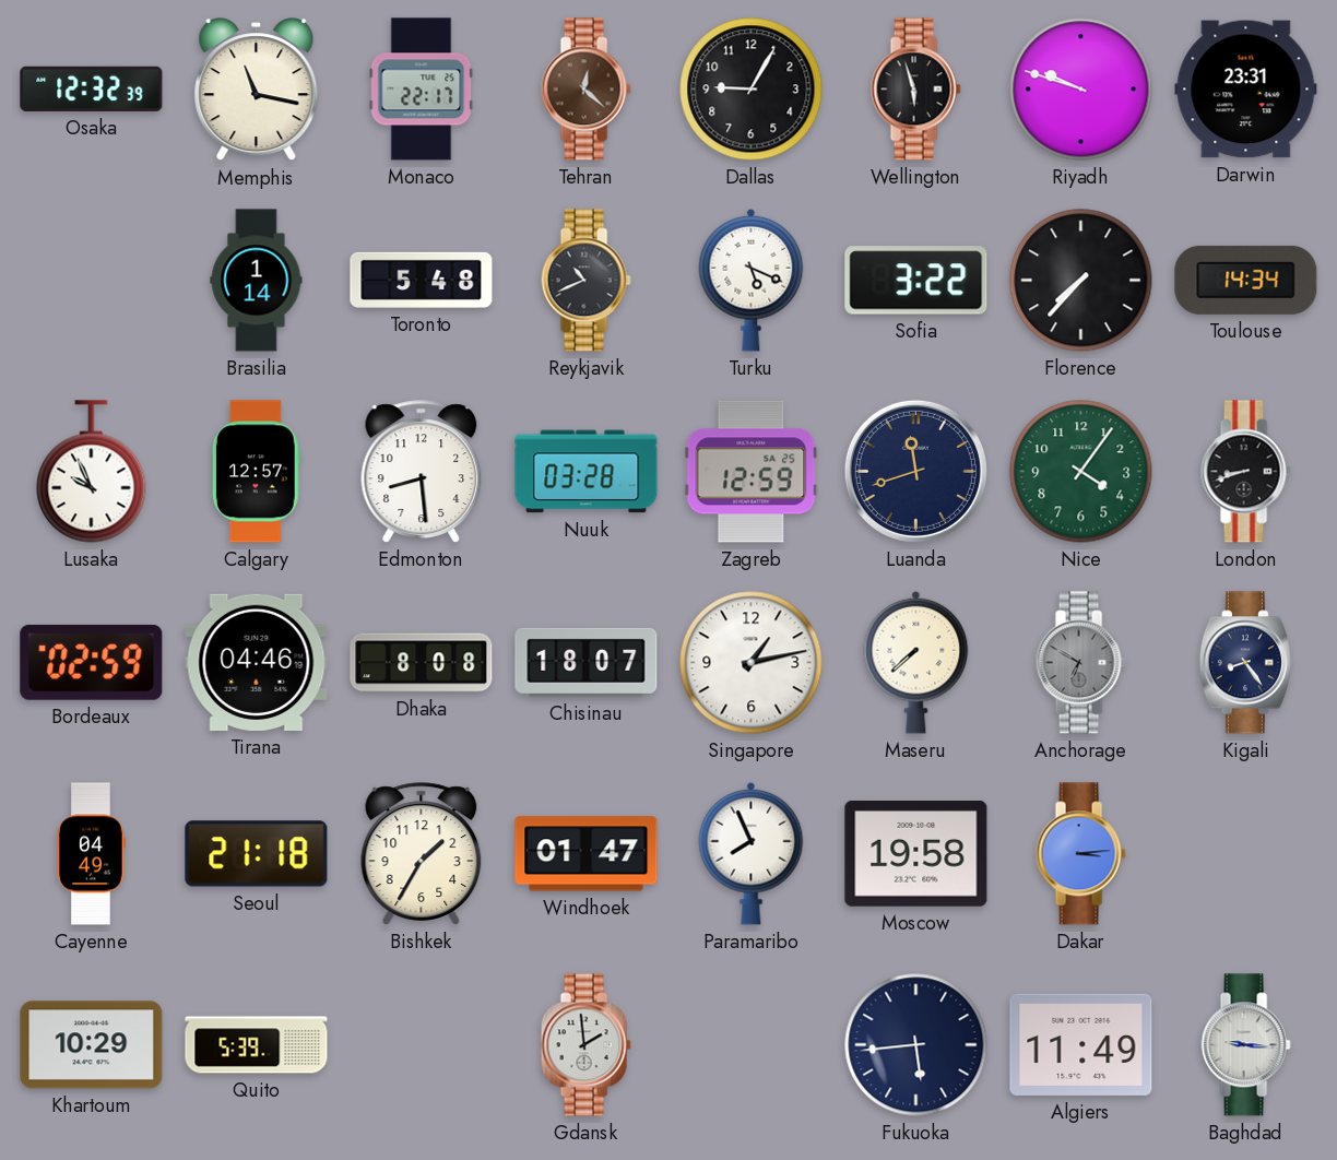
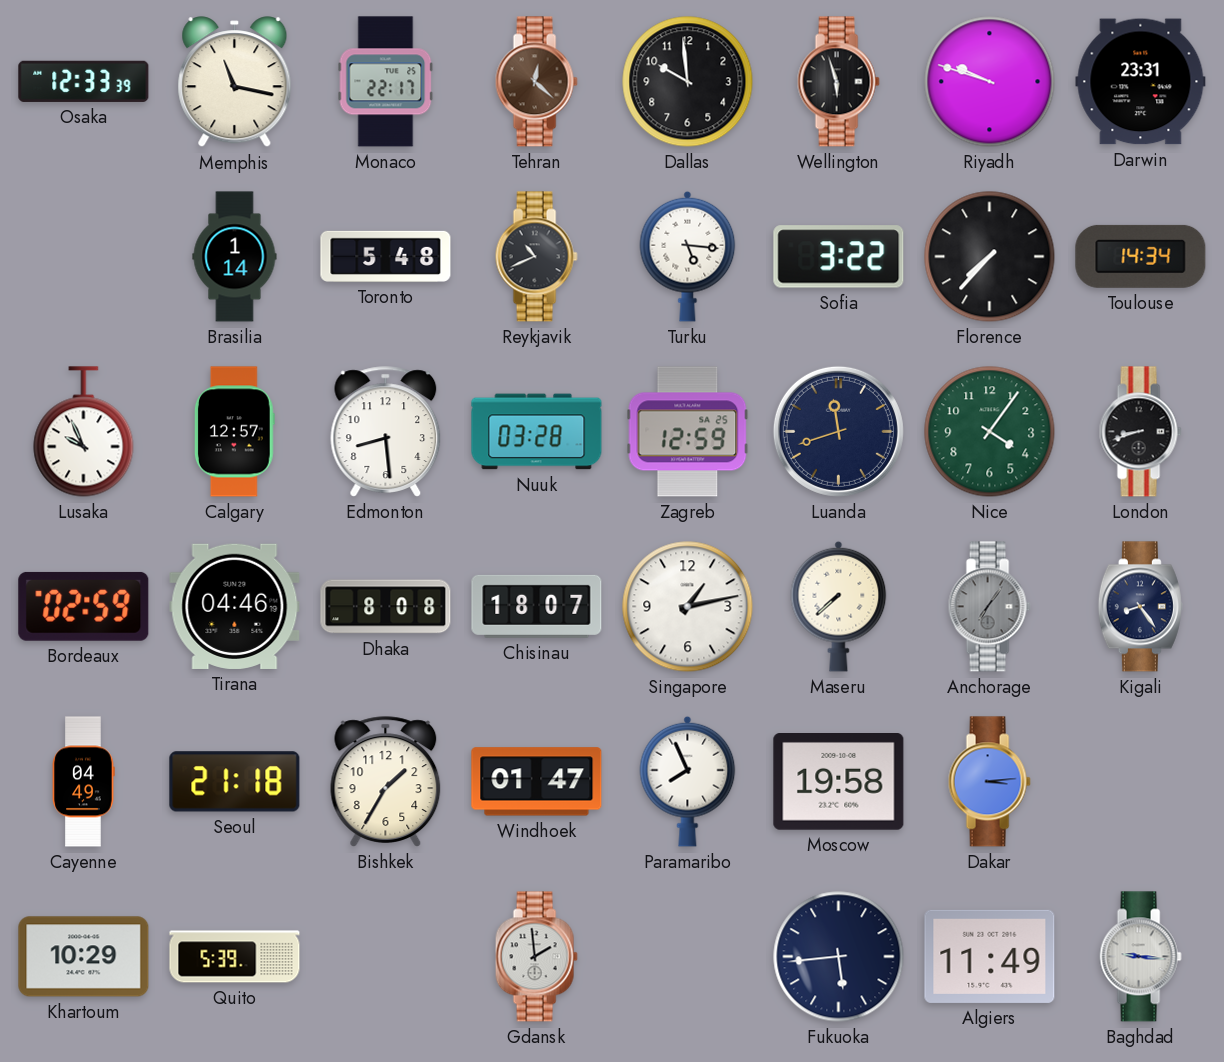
Osaka: 12:32 -> 12:33 (84, 81)
Dallas: 9:05 -> 9:59 (688, 82)
Turku: 5:19 -> 5:16 (688, 256)
Anchorage: 6:50 -> 7:06 (989, 607)
